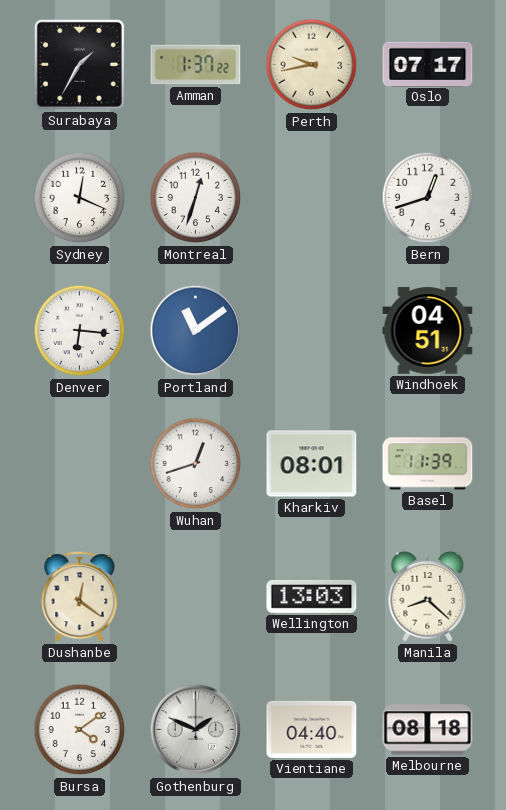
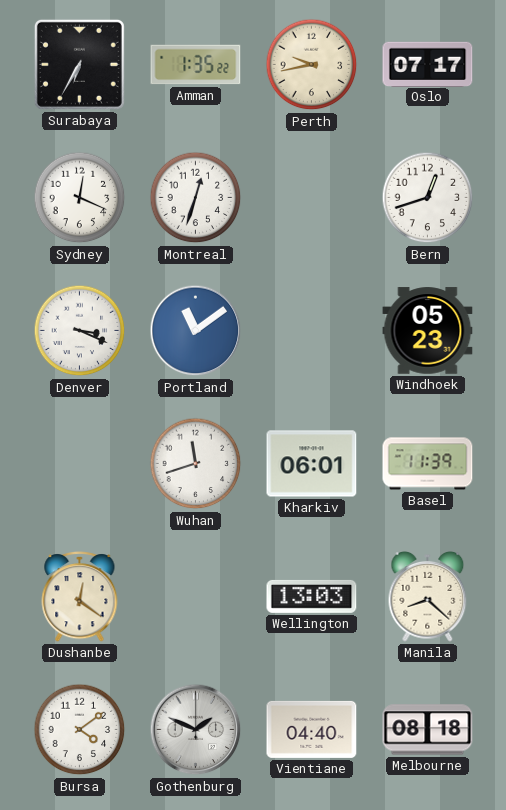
Surabaya: 1:35 -> 6:35 (79, 64)
Amman: 1:37 -> 1:35 (196, 65)
Denver: 6:16 -> 3:19 (80, 331)
Windhoek: 04:51 -> 05:23 (428, 331)
Wuhan: 12:42 -> 11:42 (196, 464)
Kharkiv: 08:01 -> 06:01 (312, 464)
